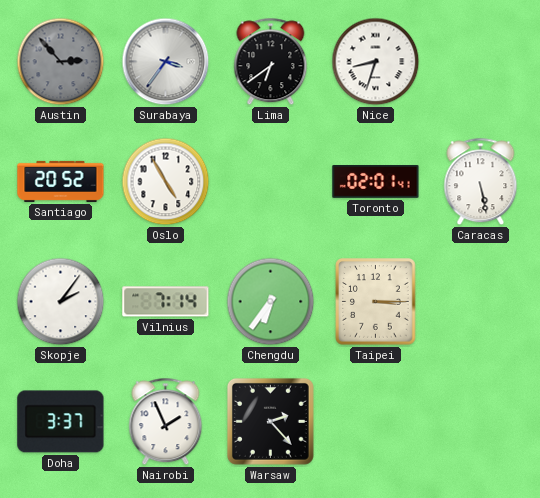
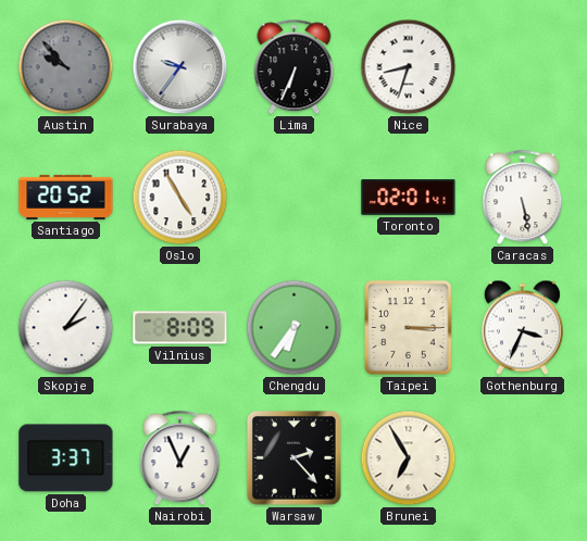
Austin: 2:53 -> 9:53 (66, 67)
Surabaya: 3:36 -> 9:36 (180, 67)
Lima: 6:39 -> 6:34 (295, 67)
Vilnius: 7:14 -> 8:09 (180, 328)
Gothenburg: none -> 3:34 (522, 328)
Nairobi: 1:56 -> 12:56 (180, 458)
Brunei: none -> 6:55 (409, 458)
